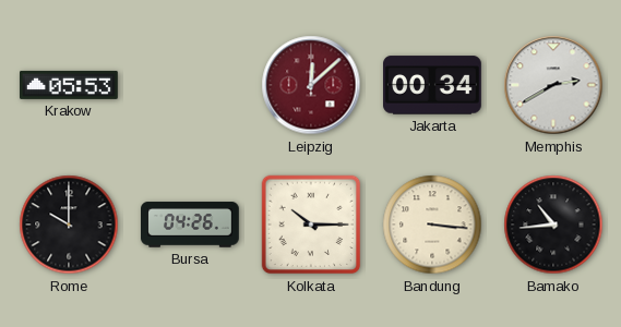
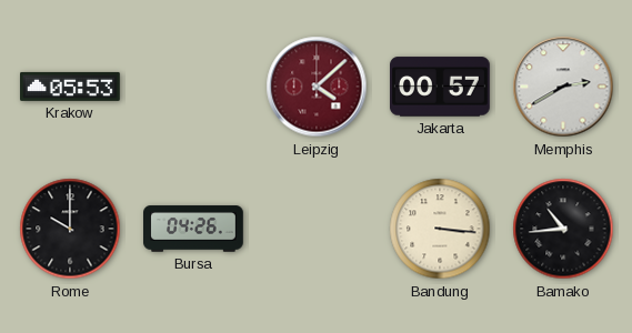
Leipzig: 12:08 -> 4:08 (317, 87)
Jakarta: 00:34 -> 00:57 (441, 87)
Kolkata: 10:15 -> none (311, 225)
